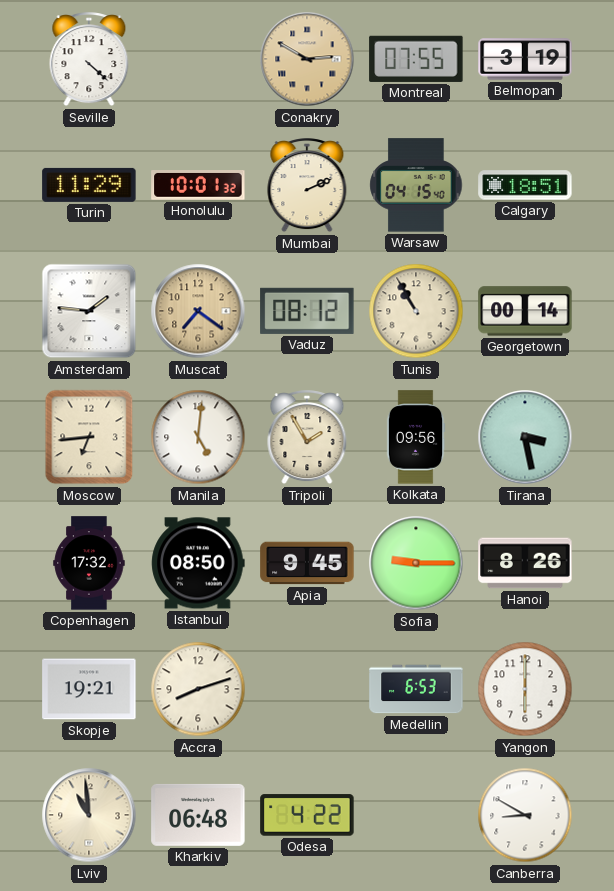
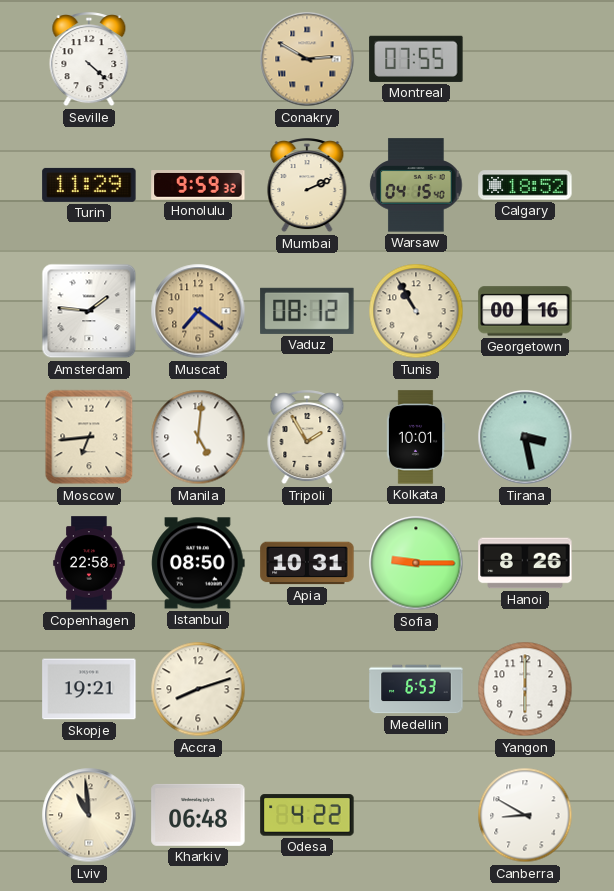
Belmopan: 3:19 -> none (525, 59)
Honolulu: 10:01 -> 9:59 (198, 186)
Calgary: 18:51 -> 18:52 (525, 185)
Georgetown: 00:14 -> 00:16 (525, 311)
Kolkata: 09:56 -> 10:01 (416, 437)
Copenhagen: 17:32 -> 22:58 (89, 563)
Apia: 9:45 -> 10:31 (307, 563)
